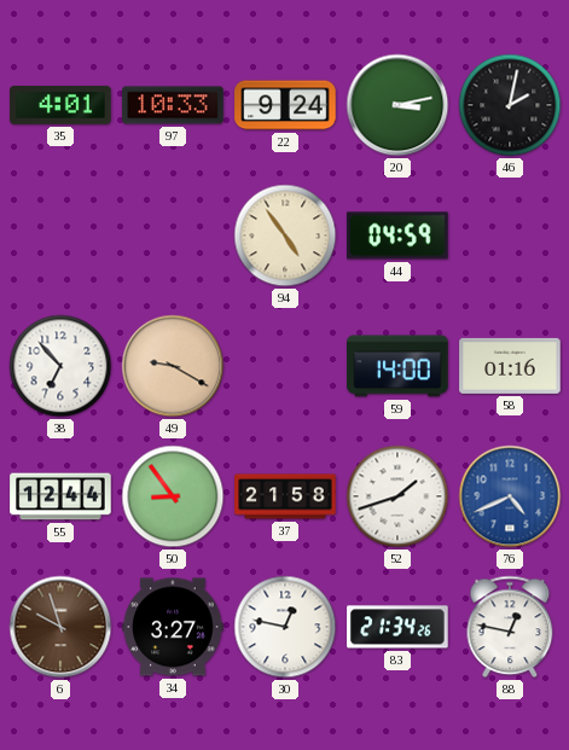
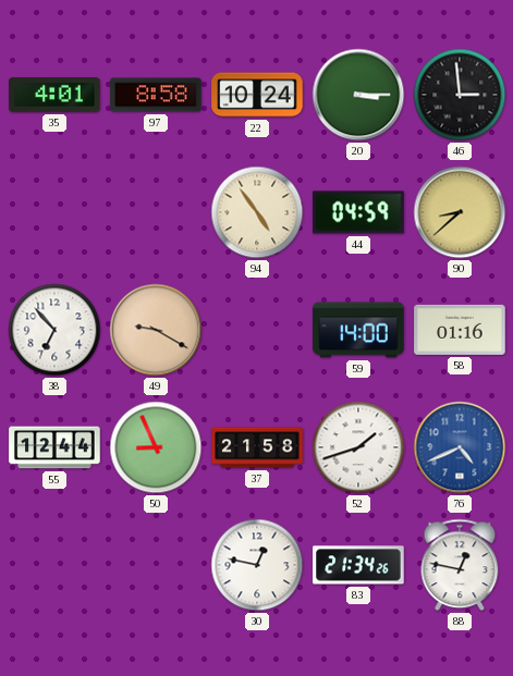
97: 10:33 -> 8:58 (156, 95)
22: 9:24 -> 10:24 (257, 95)
20: 3:13 -> 3:15 (358, 95)
46: 2:02 -> 2:59 (460, 95)
90: none -> 8:38 (460, 212)
50: 8:54 -> 8:56 (156, 447)
6: 9:57 -> none (60, 627)
34: 3:27 -> none (173, 627)
